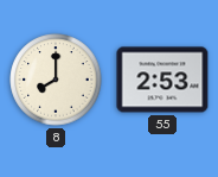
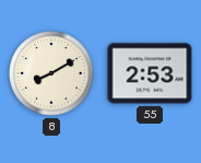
8: 8:00 -> 8:10 (51, 73)
